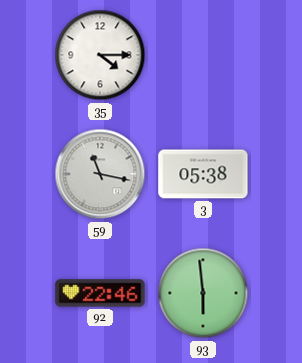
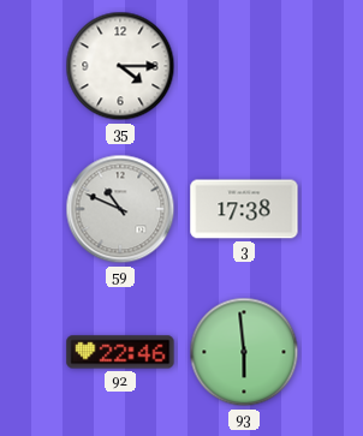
59: 11:17 -> 10:49 (120, 209)
3: 05:38 -> 17:38 (244, 209)
